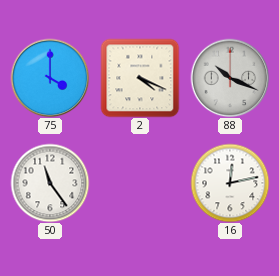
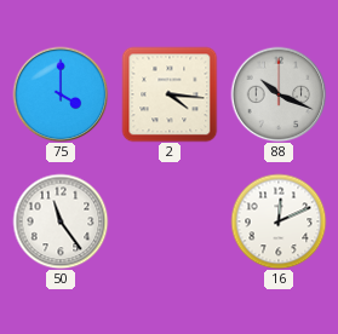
2: 4:19 -> 4:16 (170, 94)
16: 12:13 -> 12:11 (279, 221)
